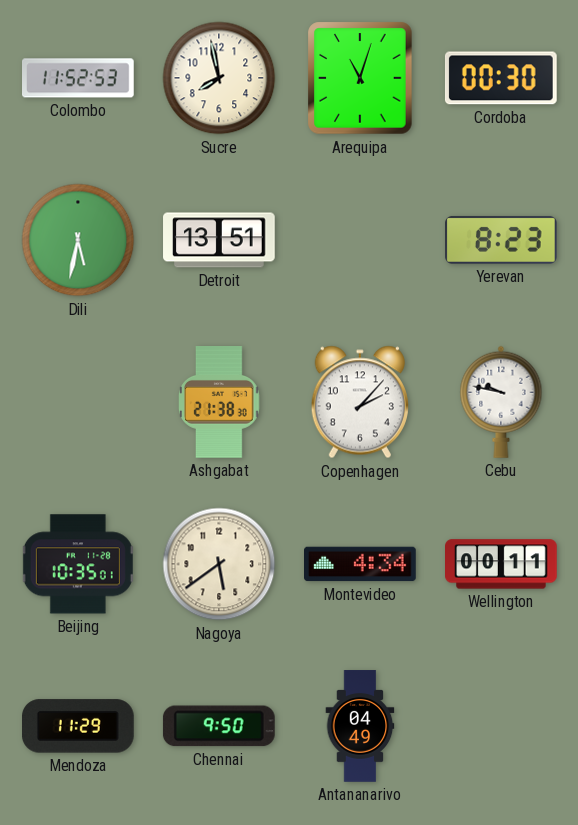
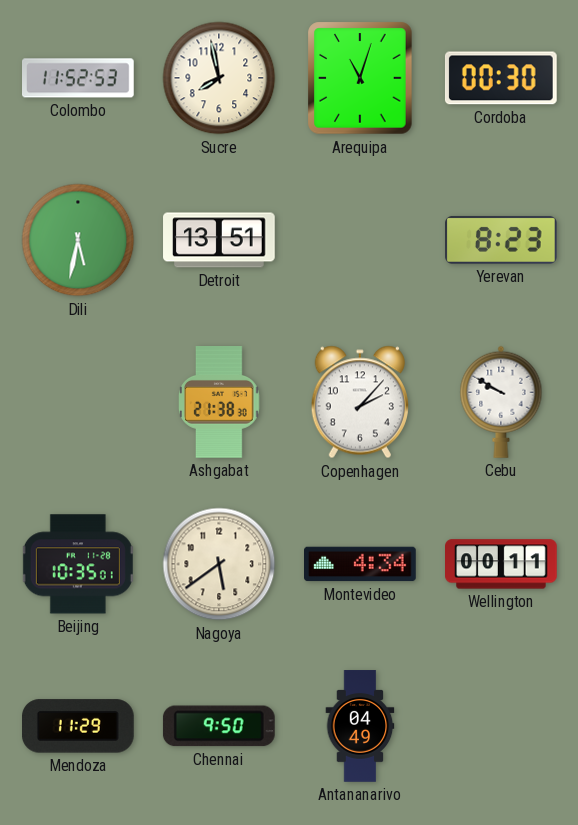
Cebu: 9:47 -> 9:50 (501, 402)
